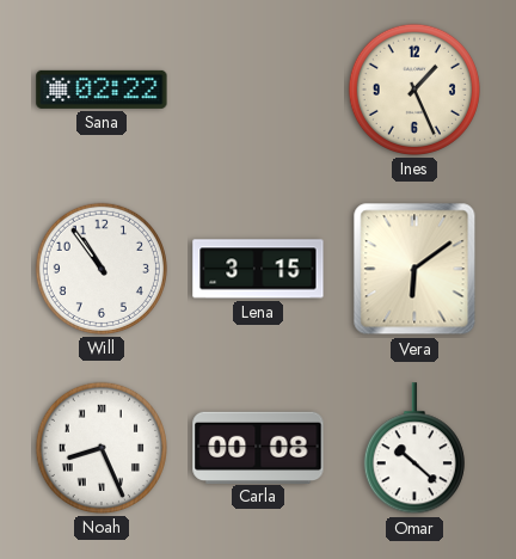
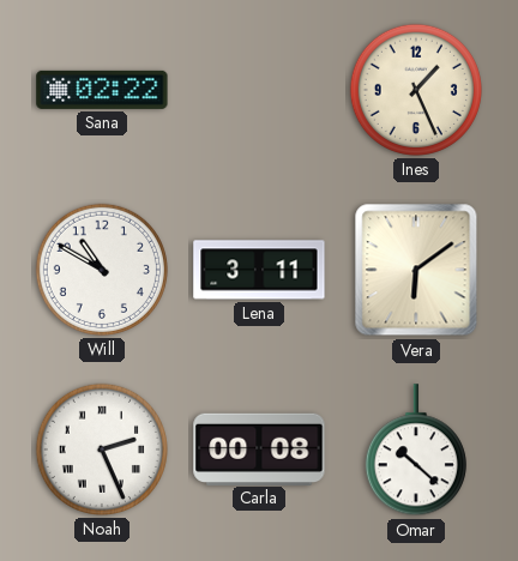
Will: 10:54 -> 10:50 (102, 270)
Lena: 3:15 -> 3:11 (259, 270)
Noah: 8:26 -> 2:26 (102, 450)
